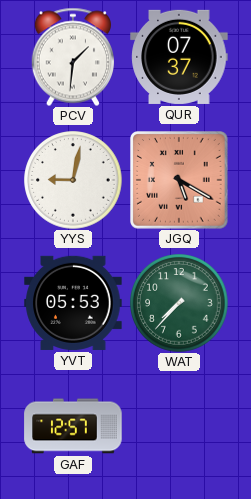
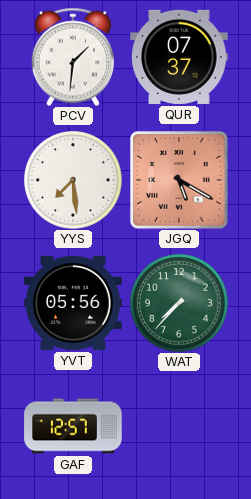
YYS: 9:02 -> 7:29 (73, 180)
YVT: 05:53 -> 05:56 (73, 303)
